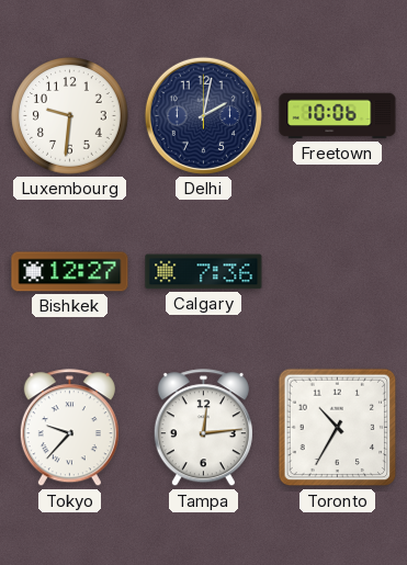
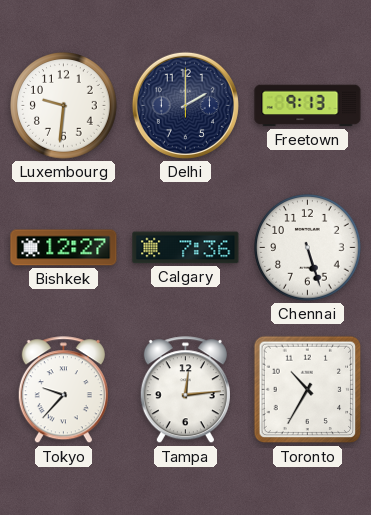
Delhi: 2:02 -> 2:00 (185, 105)
Freetown: 10:06 -> 9:13 (308, 106)
Chennai: none -> 5:27 (308, 248)
